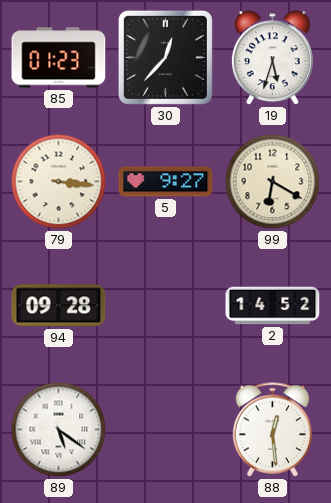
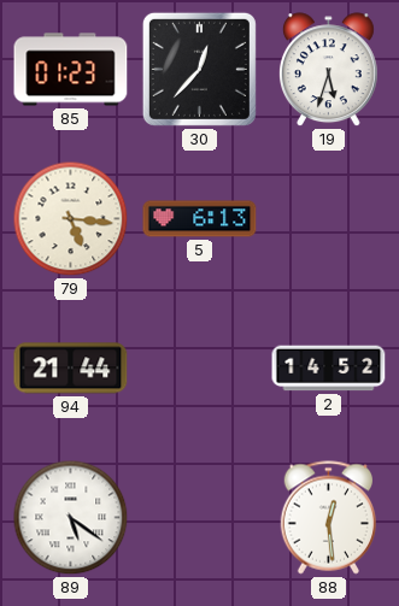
79: 3:16 -> 5:16 (71, 219)
5: 9:27 -> 6:13 (200, 219)
99: 6:20 -> none (273, 182)
94: 09:28 -> 21:44 (71, 369)
